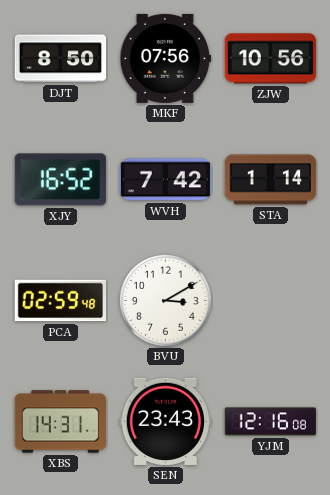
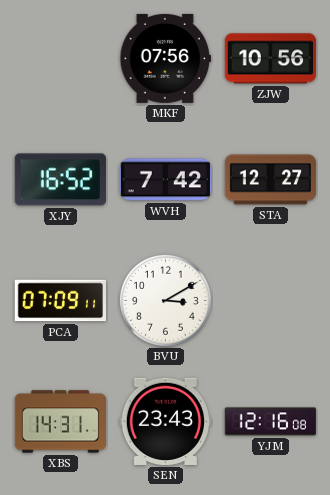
DJT: 8:50 -> none (61, 59)
STA: 1:14 -> 12:27 (271, 180)
PCA: 02:59 -> 07:09 (61, 301)
